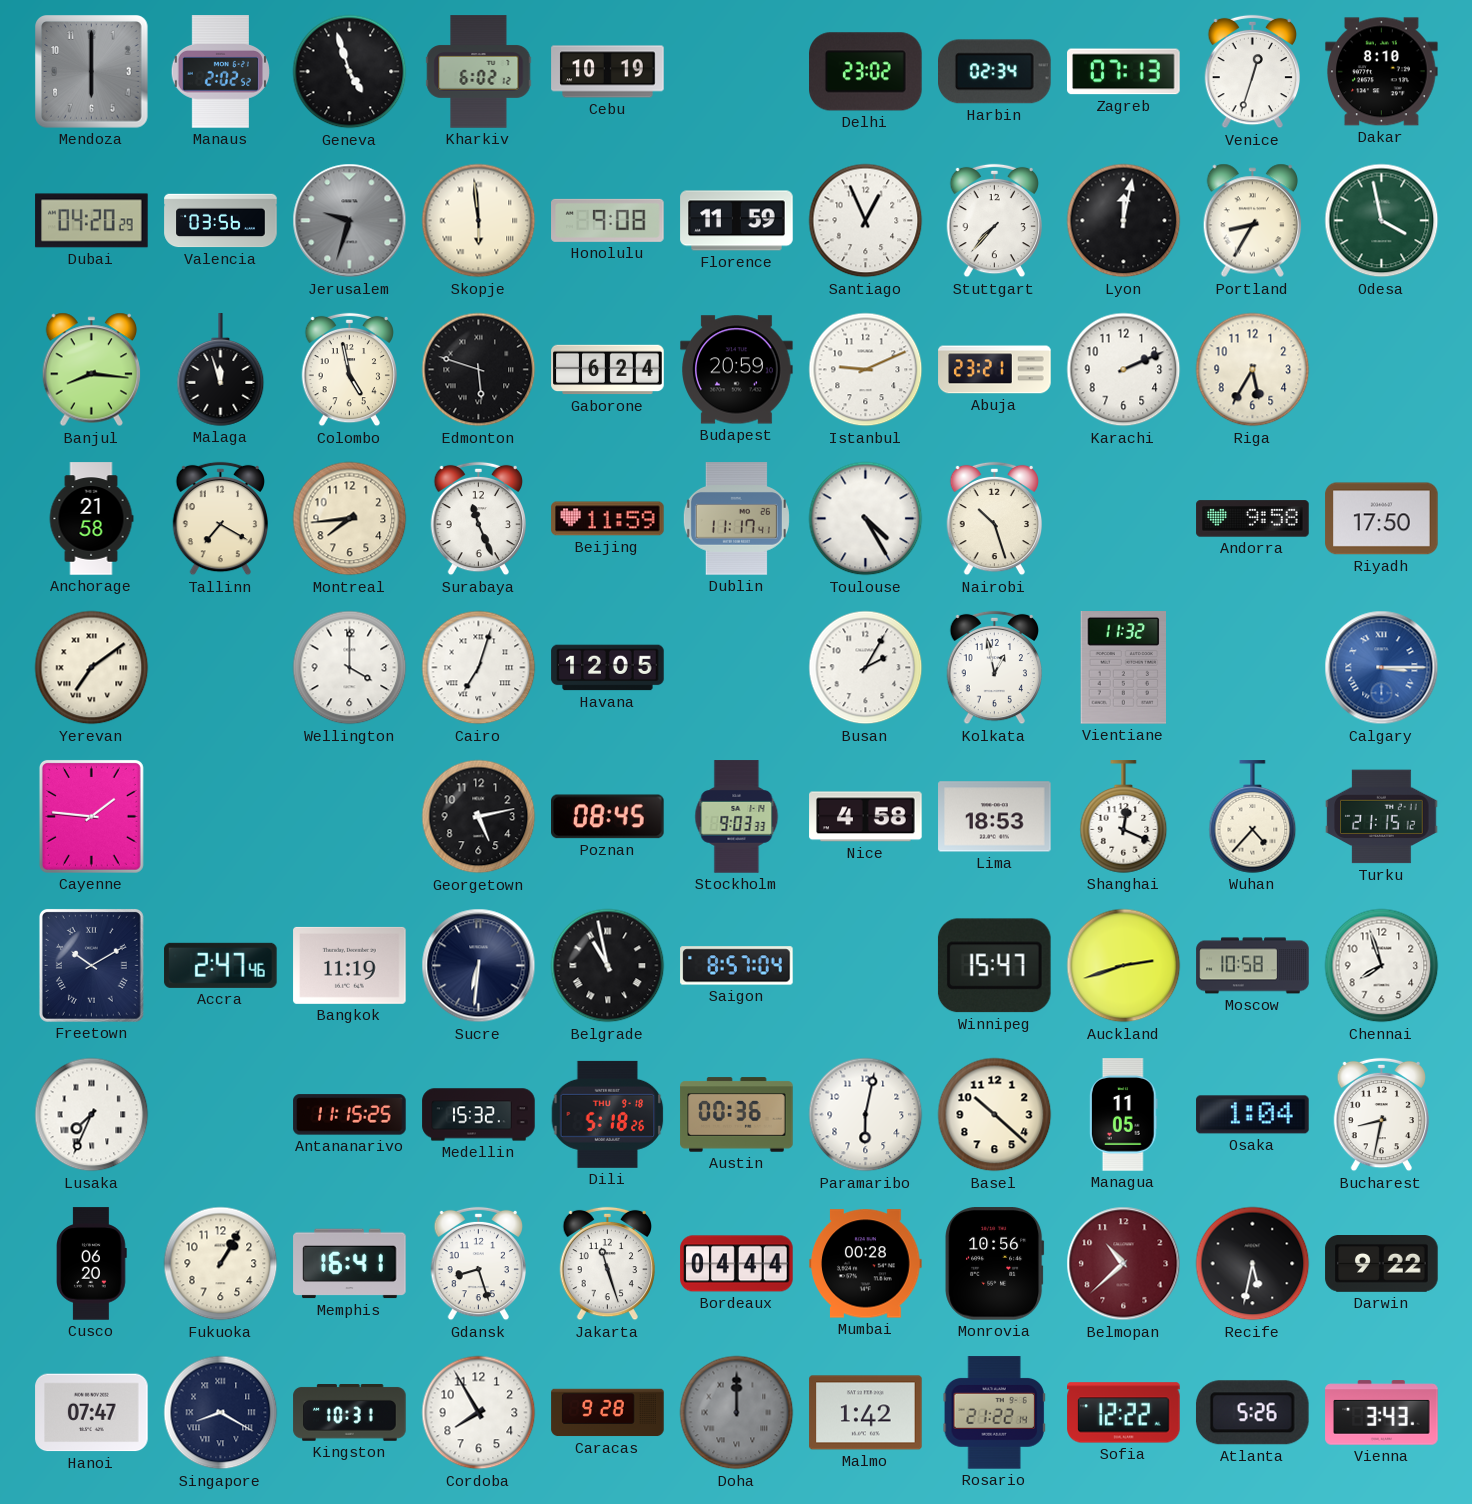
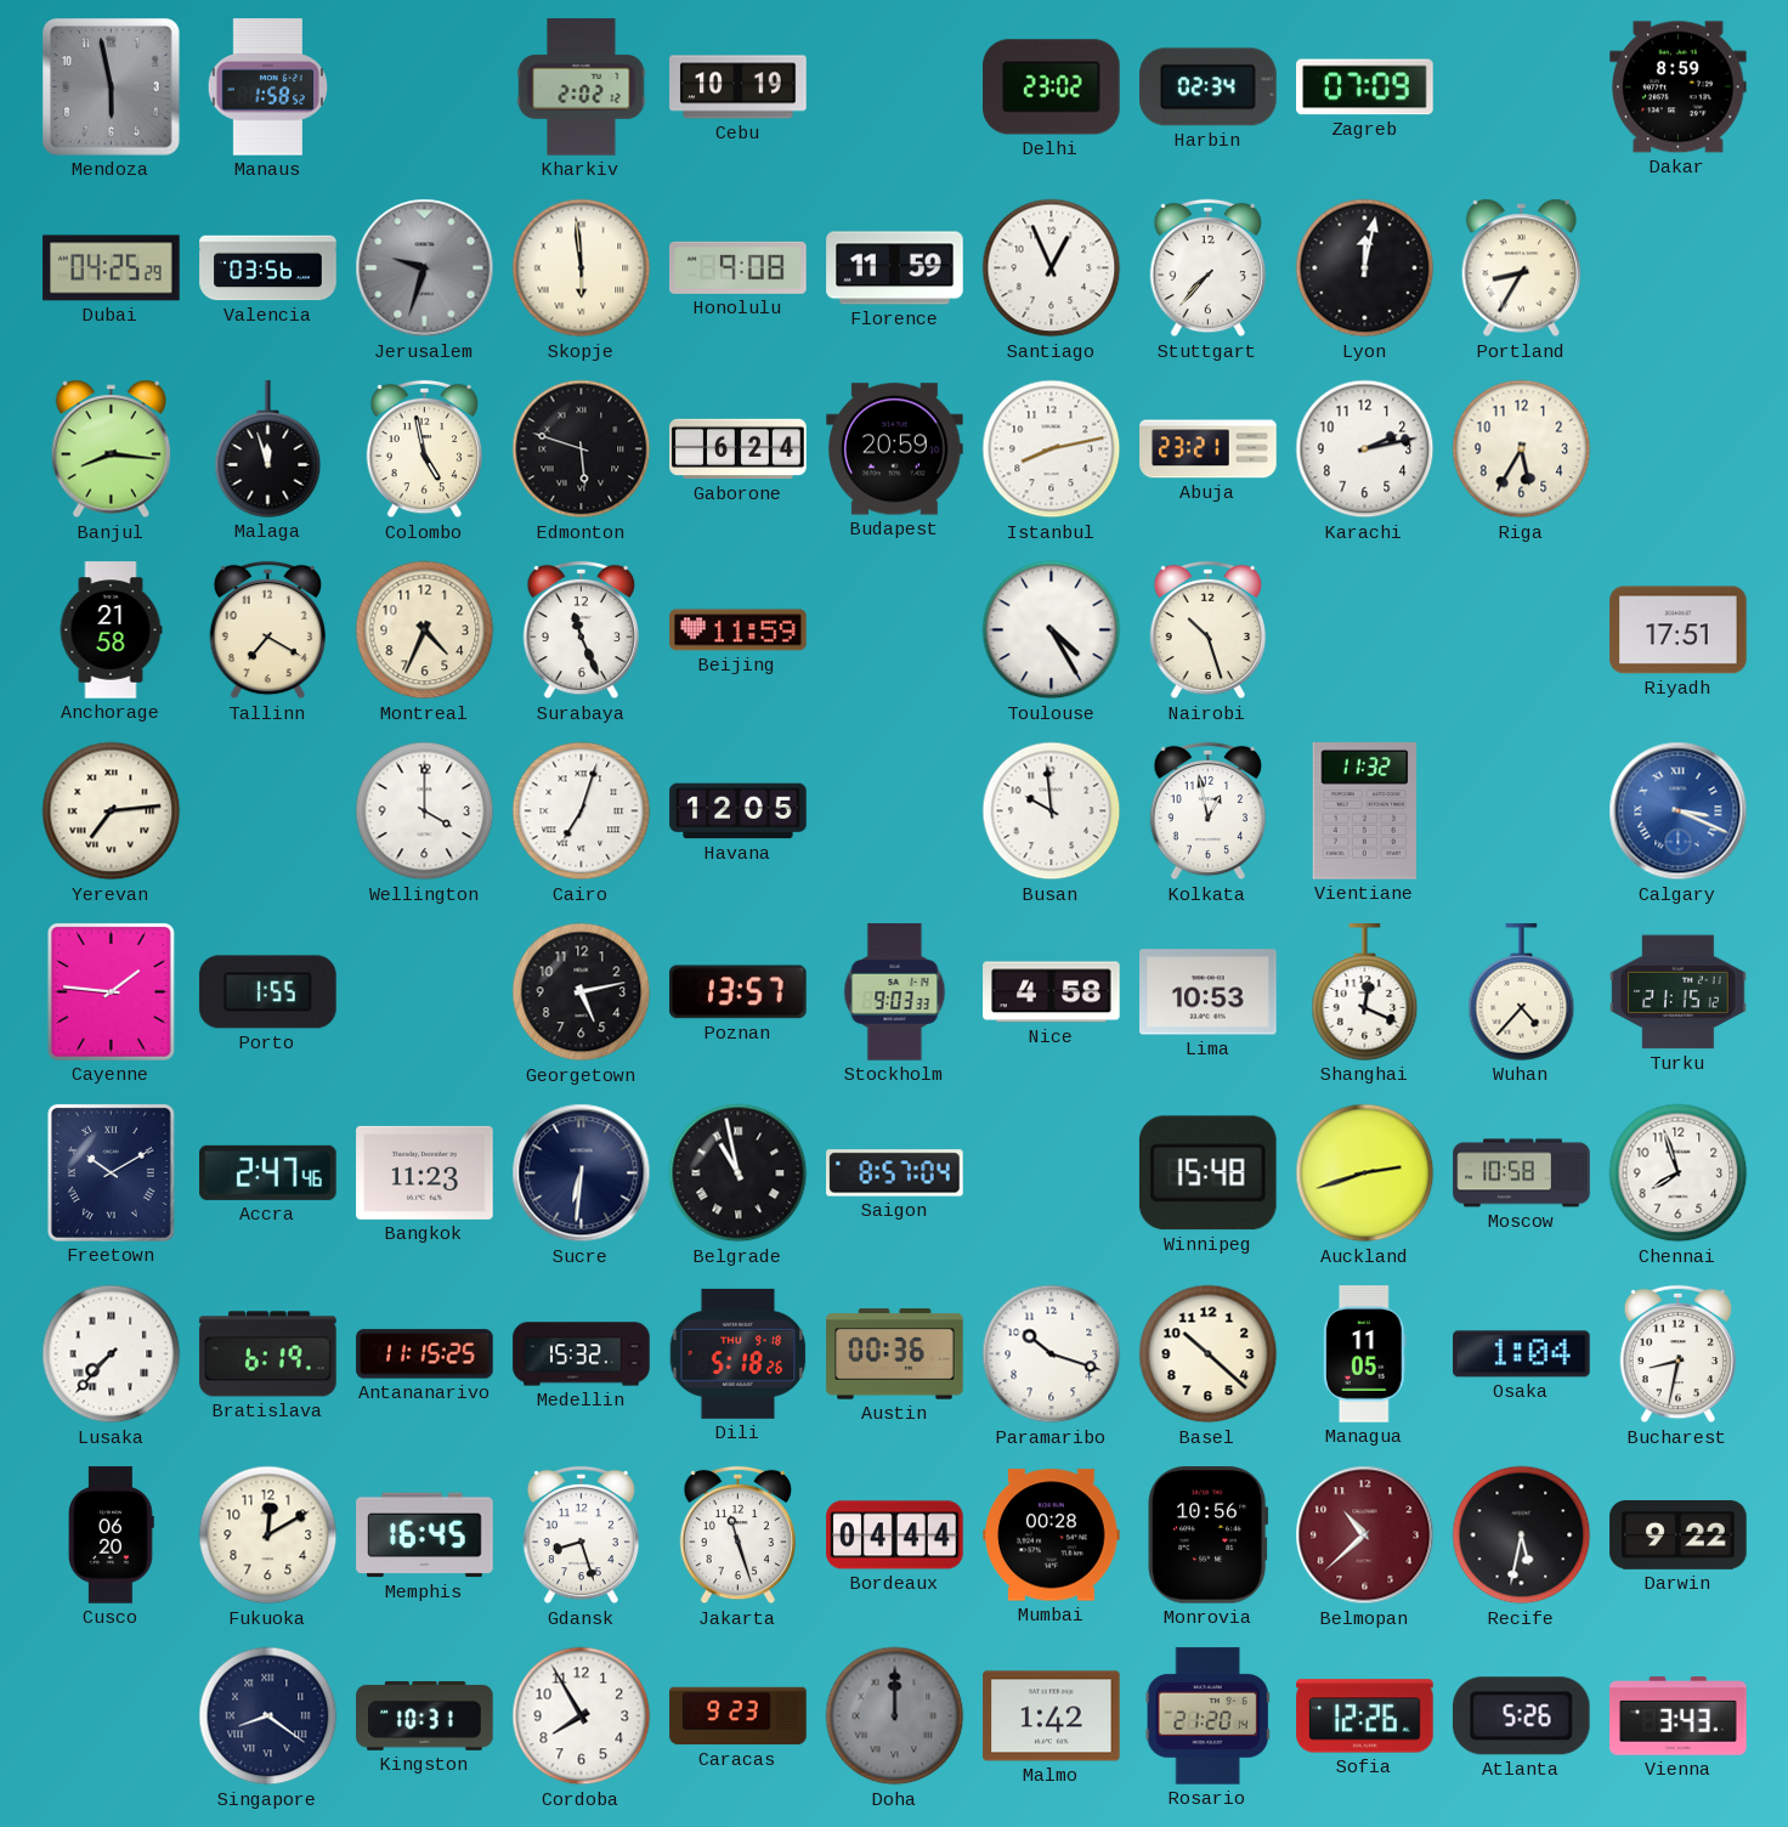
Mendoza: 6:00 -> 5:58 (112, 87)
Manaus: 2:02 -> 1:58 (267, 87)
Geneva: 4:57 -> none (350, 72)
Kharkiv: 6:02 -> 2:02 (582, 87)
Zagreb: 07:13 -> 07:09 (1365, 87)
Venice: 12:33 -> none (1252, 72)
Dakar: 8:10 -> 8:59 (1679, 87)
Dubai: 04:20 -> 04:25 (112, 268)
Odesa: 3:58 -> none (1382, 221)
Istanbul: 9:11 -> 8:13 (1052, 449)
Karachi: 2:11 -> 2:13 (1365, 449)
Montreal: 7:44 -> 4:34 (425, 630)
Dublin: 11:17 -> none (736, 519)
Andorra: 9:58 -> none (1253, 519)
Riyadh: 17:50 -> 17:51 (1679, 630)
Yerevan: 7:09 -> 7:14 (112, 811)
Busan: 2:05 -> 9:59 (1052, 811)
Calgary: 3:15 -> 3:19 (1679, 811)
Porto: none -> 1:55 (268, 992)
Poznan: 08:45 -> 13:57 (739, 992)
Lima: 18:53 -> 10:53 (1209, 992)
Bangkok: 11:19 -> 11:23 (425, 1172)
Winnipeg: 15:47 -> 15:48 (1207, 1173)
Lusaka: 7:34 -> 7:37 (112, 1354)
Bratislava: none -> 6:19 (268, 1354)
Paramaribo: 6:02 -> 10:18 (1052, 1354)
Fukuoka: 1:05 -> 12:10 (268, 1535)
Memphis: 16:41 -> 16:45 (425, 1535)
Hanoi: 07:47 -> none (92, 1413)
Singapore: 8:20 -> 8:21 (268, 1716)
Caracas: 9:28 -> 9:23 (739, 1716)
Rosario: 21:22 -> 21:20 (1207, 1716)
Sofia: 12:22 -> 12:26 (1365, 1716)
